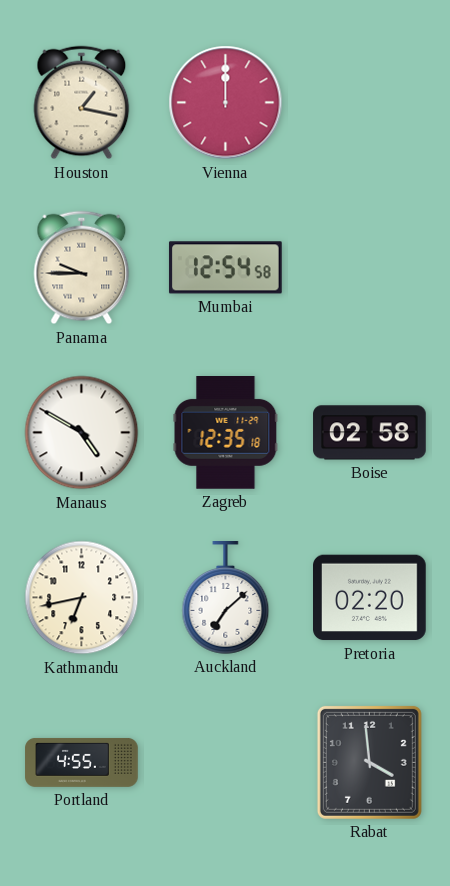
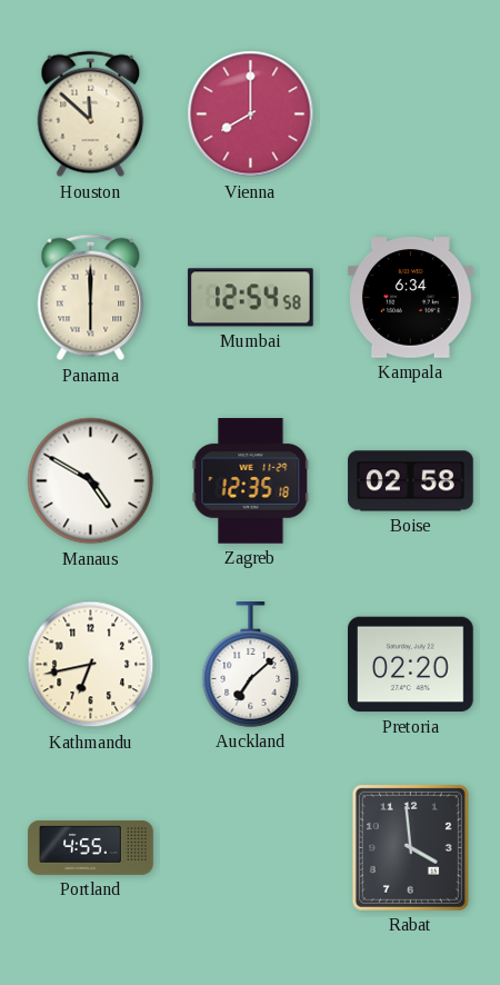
Houston: 1:17 -> 11:52 (91, 115)
Vienna: 12:00 -> 8:00 (251, 115)
Panama: 9:45 -> 6:00 (91, 298)
Kampala: none -> 6:34 (411, 298)
